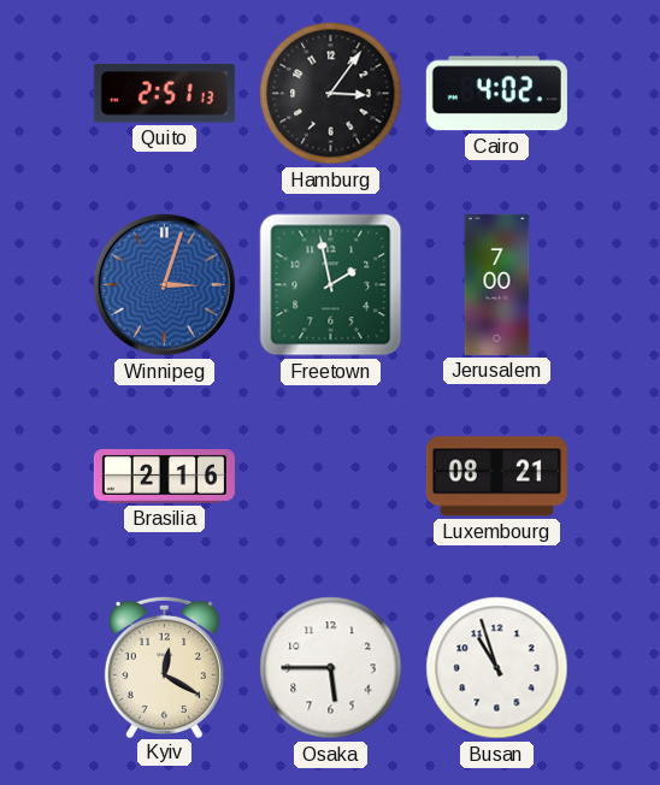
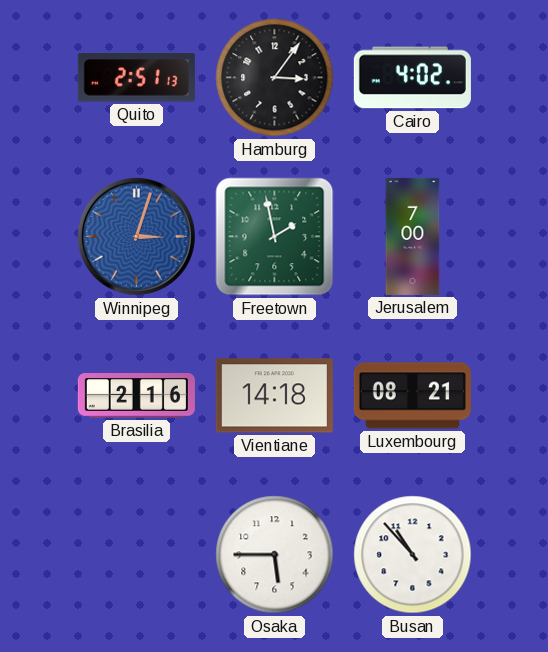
Vientiane: none -> 14:18 (274, 396)
Kyiv: 12:20 -> none (164, 666)
Busan: 10:57 -> 10:53 (413, 555)
